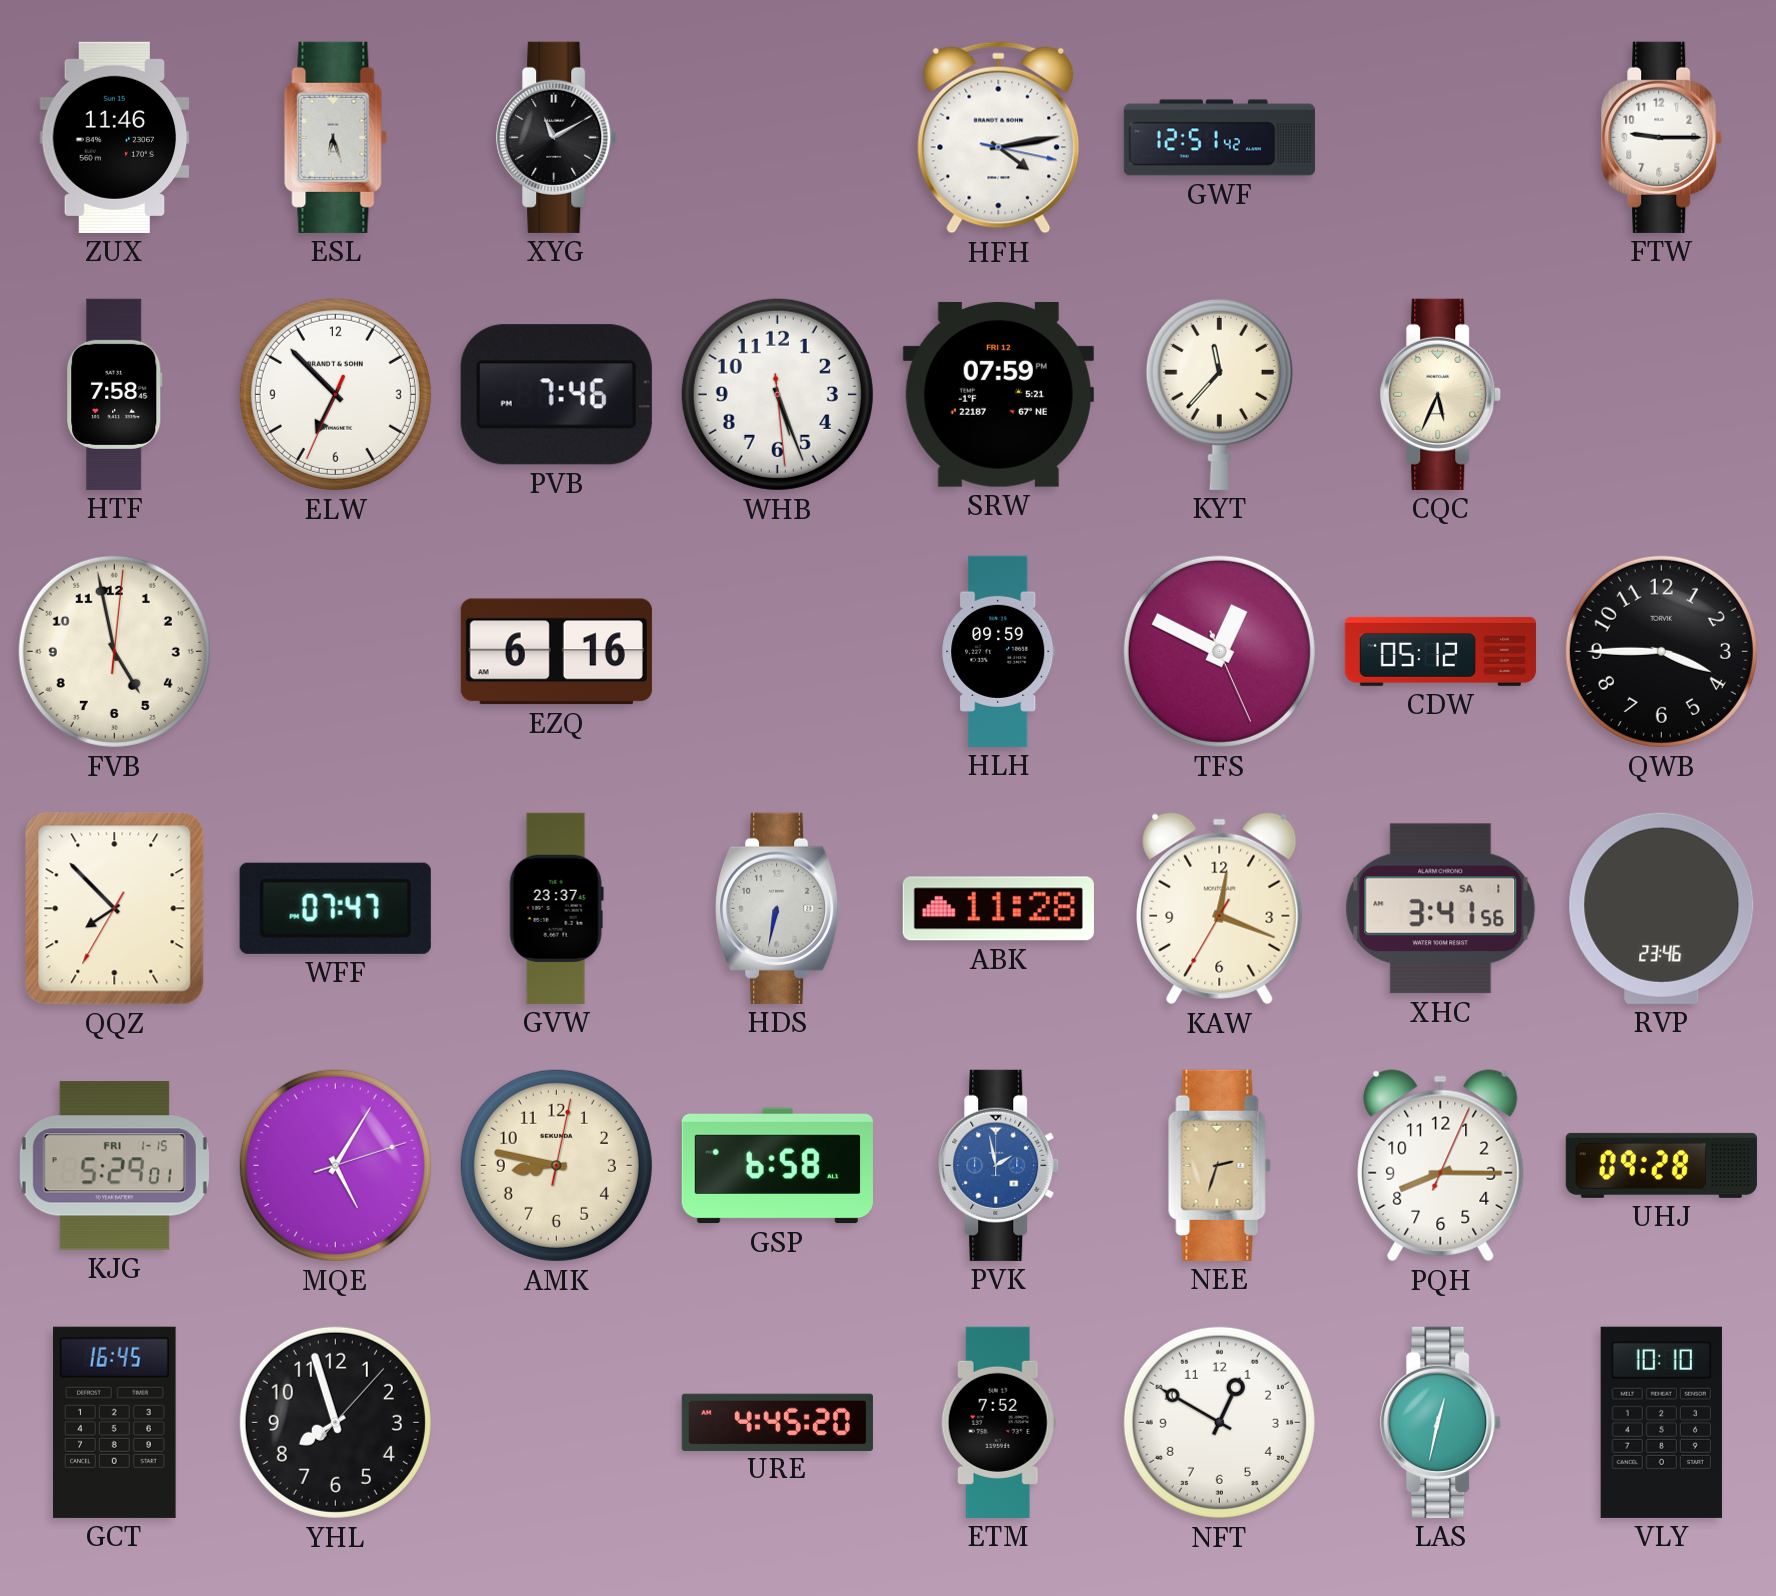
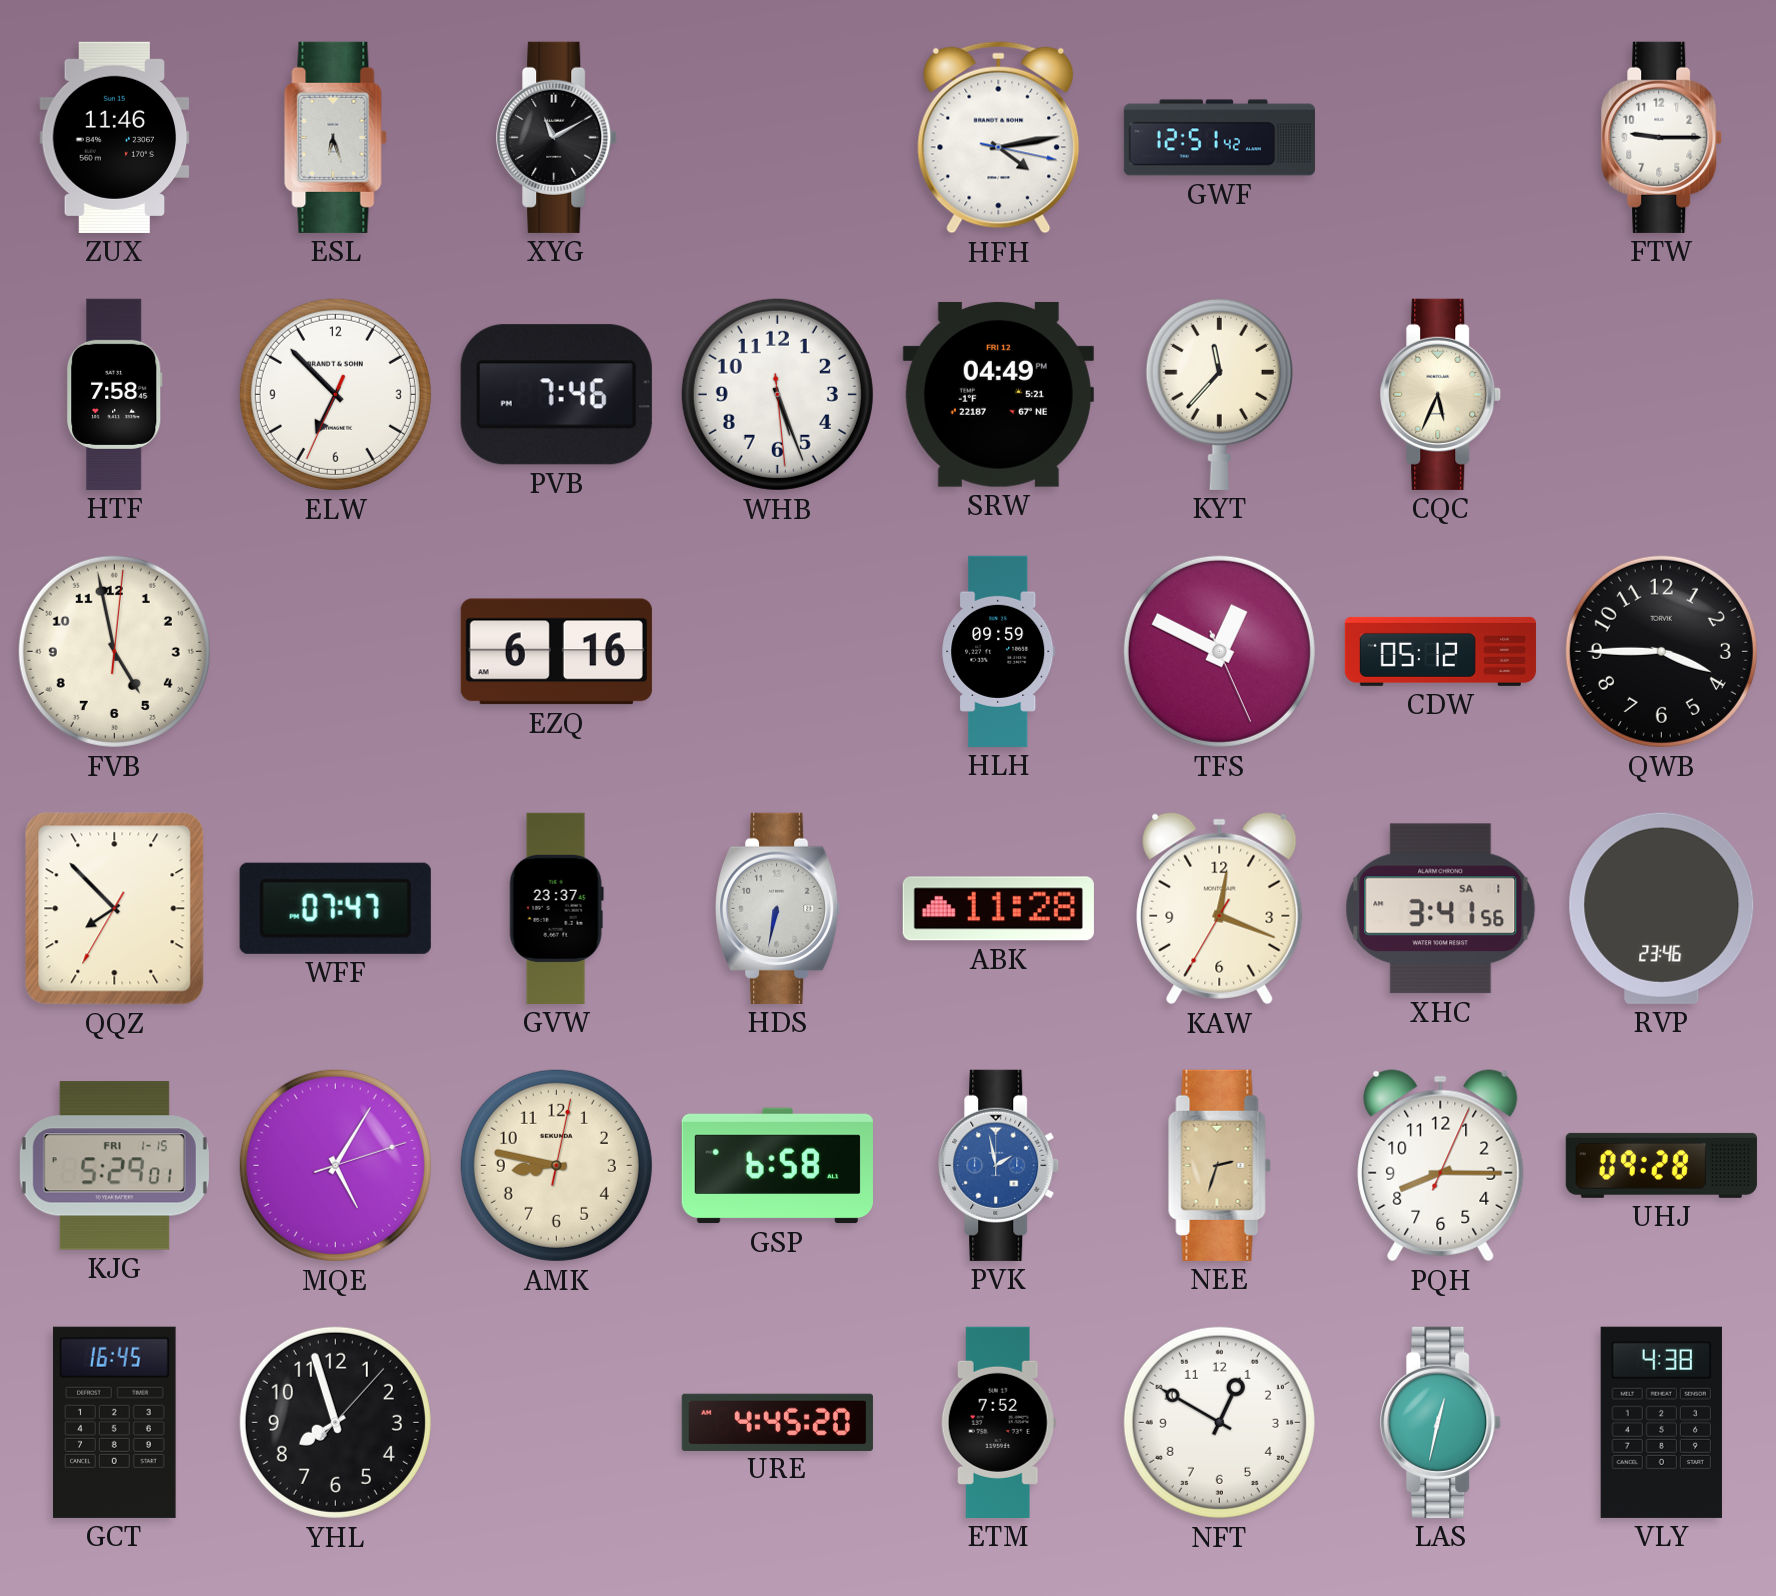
SRW: 07:59 -> 04:49 (998, 394)
VLY: 10:10 -> 4:38 (1661, 1422)
